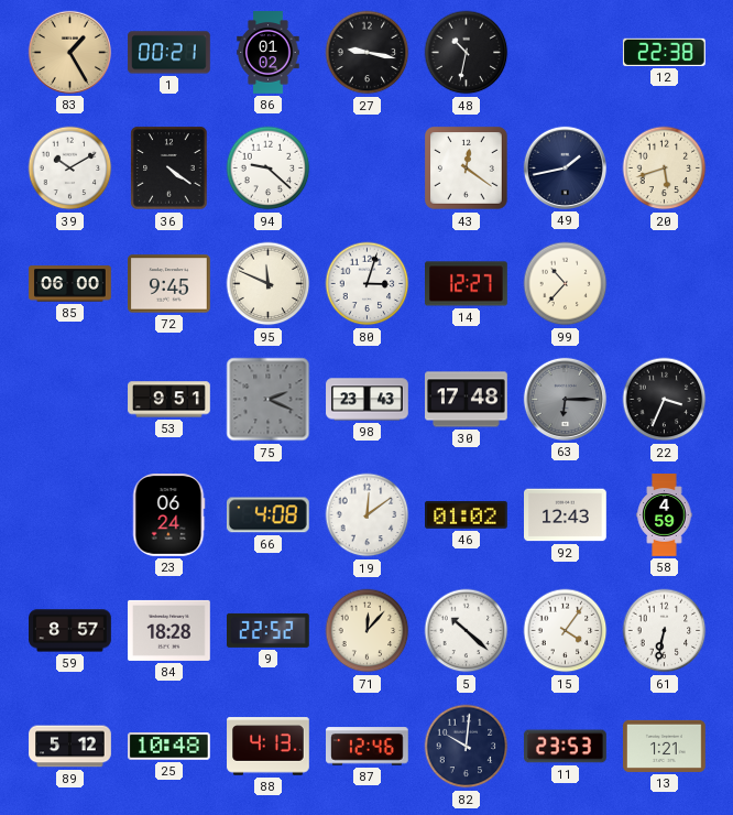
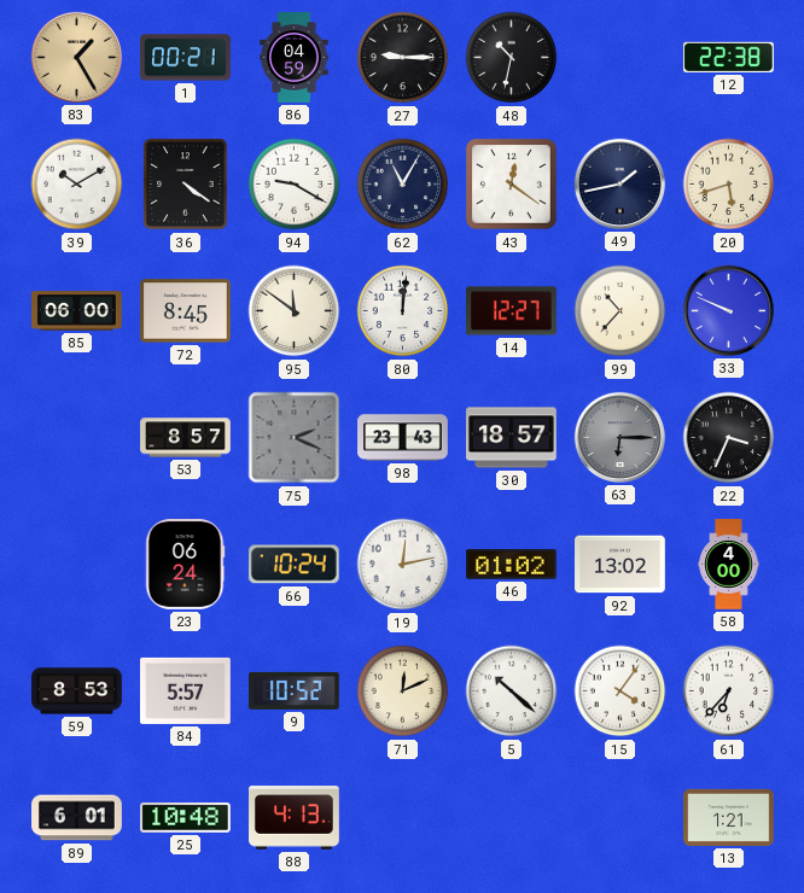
86: 01:02 -> 04:59 (295, 58)
27: 9:17 -> 9:15 (403, 58)
94: 9:22 -> 9:20 (295, 185)
62: none -> 11:05 (403, 185)
72: 9:45 -> 8:45 (186, 311)
95: 11:49 -> 11:51 (295, 311)
80: 3:03 -> 12:01 (403, 311)
33: none -> 9:49 (728, 310)
53: 9:51 -> 8:57 (186, 438)
30: 17:48 -> 18:57 (512, 438)
66: 4:08 -> 10:24 (293, 565)
19: 12:09 -> 12:13 (403, 565)
92: 12:43 -> 13:02 (621, 565)
58: 4:59 -> 4:00 (729, 565)
59: 8:57 -> 8:53 (77, 691)
84: 18:28 -> 5:57 (186, 690)
9: 22:52 -> 10:52 (295, 690)
71: 12:07 -> 12:11 (403, 691)
61: 6:32 -> 6:37 (729, 691)
89: 5:12 -> 6:01 (77, 818)
87: 12:46 -> none (368, 747)
82: 10:01 -> none (467, 747)
11: 23:53 -> none (566, 747)
